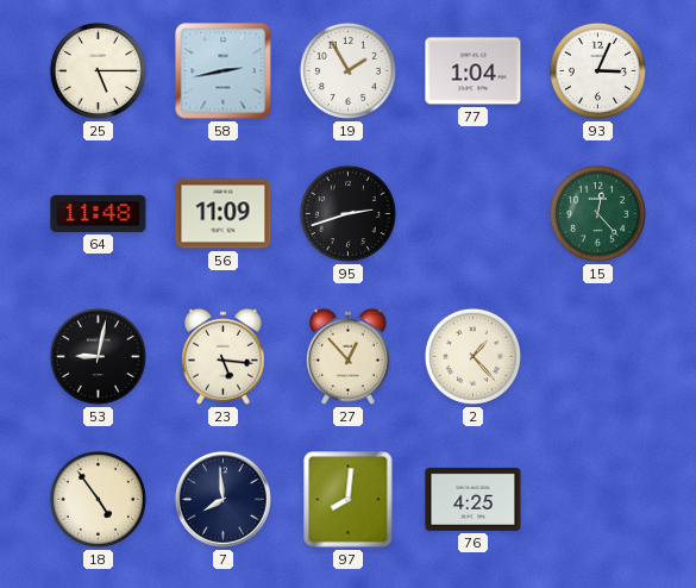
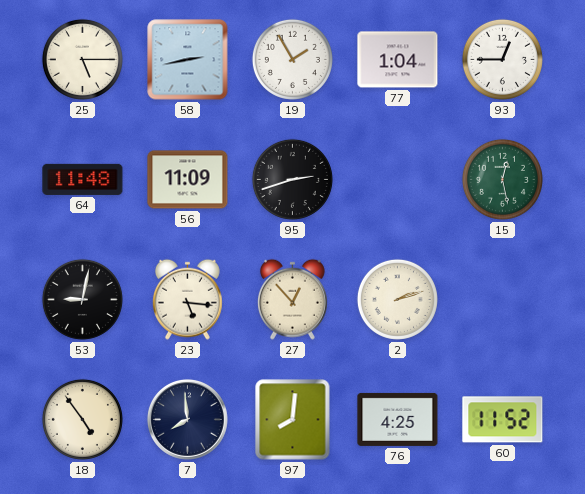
93: 3:04 -> 12:45 (502, 59)
15: 12:23 -> 12:28 (502, 179)
2: 1:23 -> 2:12 (397, 299)
60: none -> 11:52 (503, 420)
